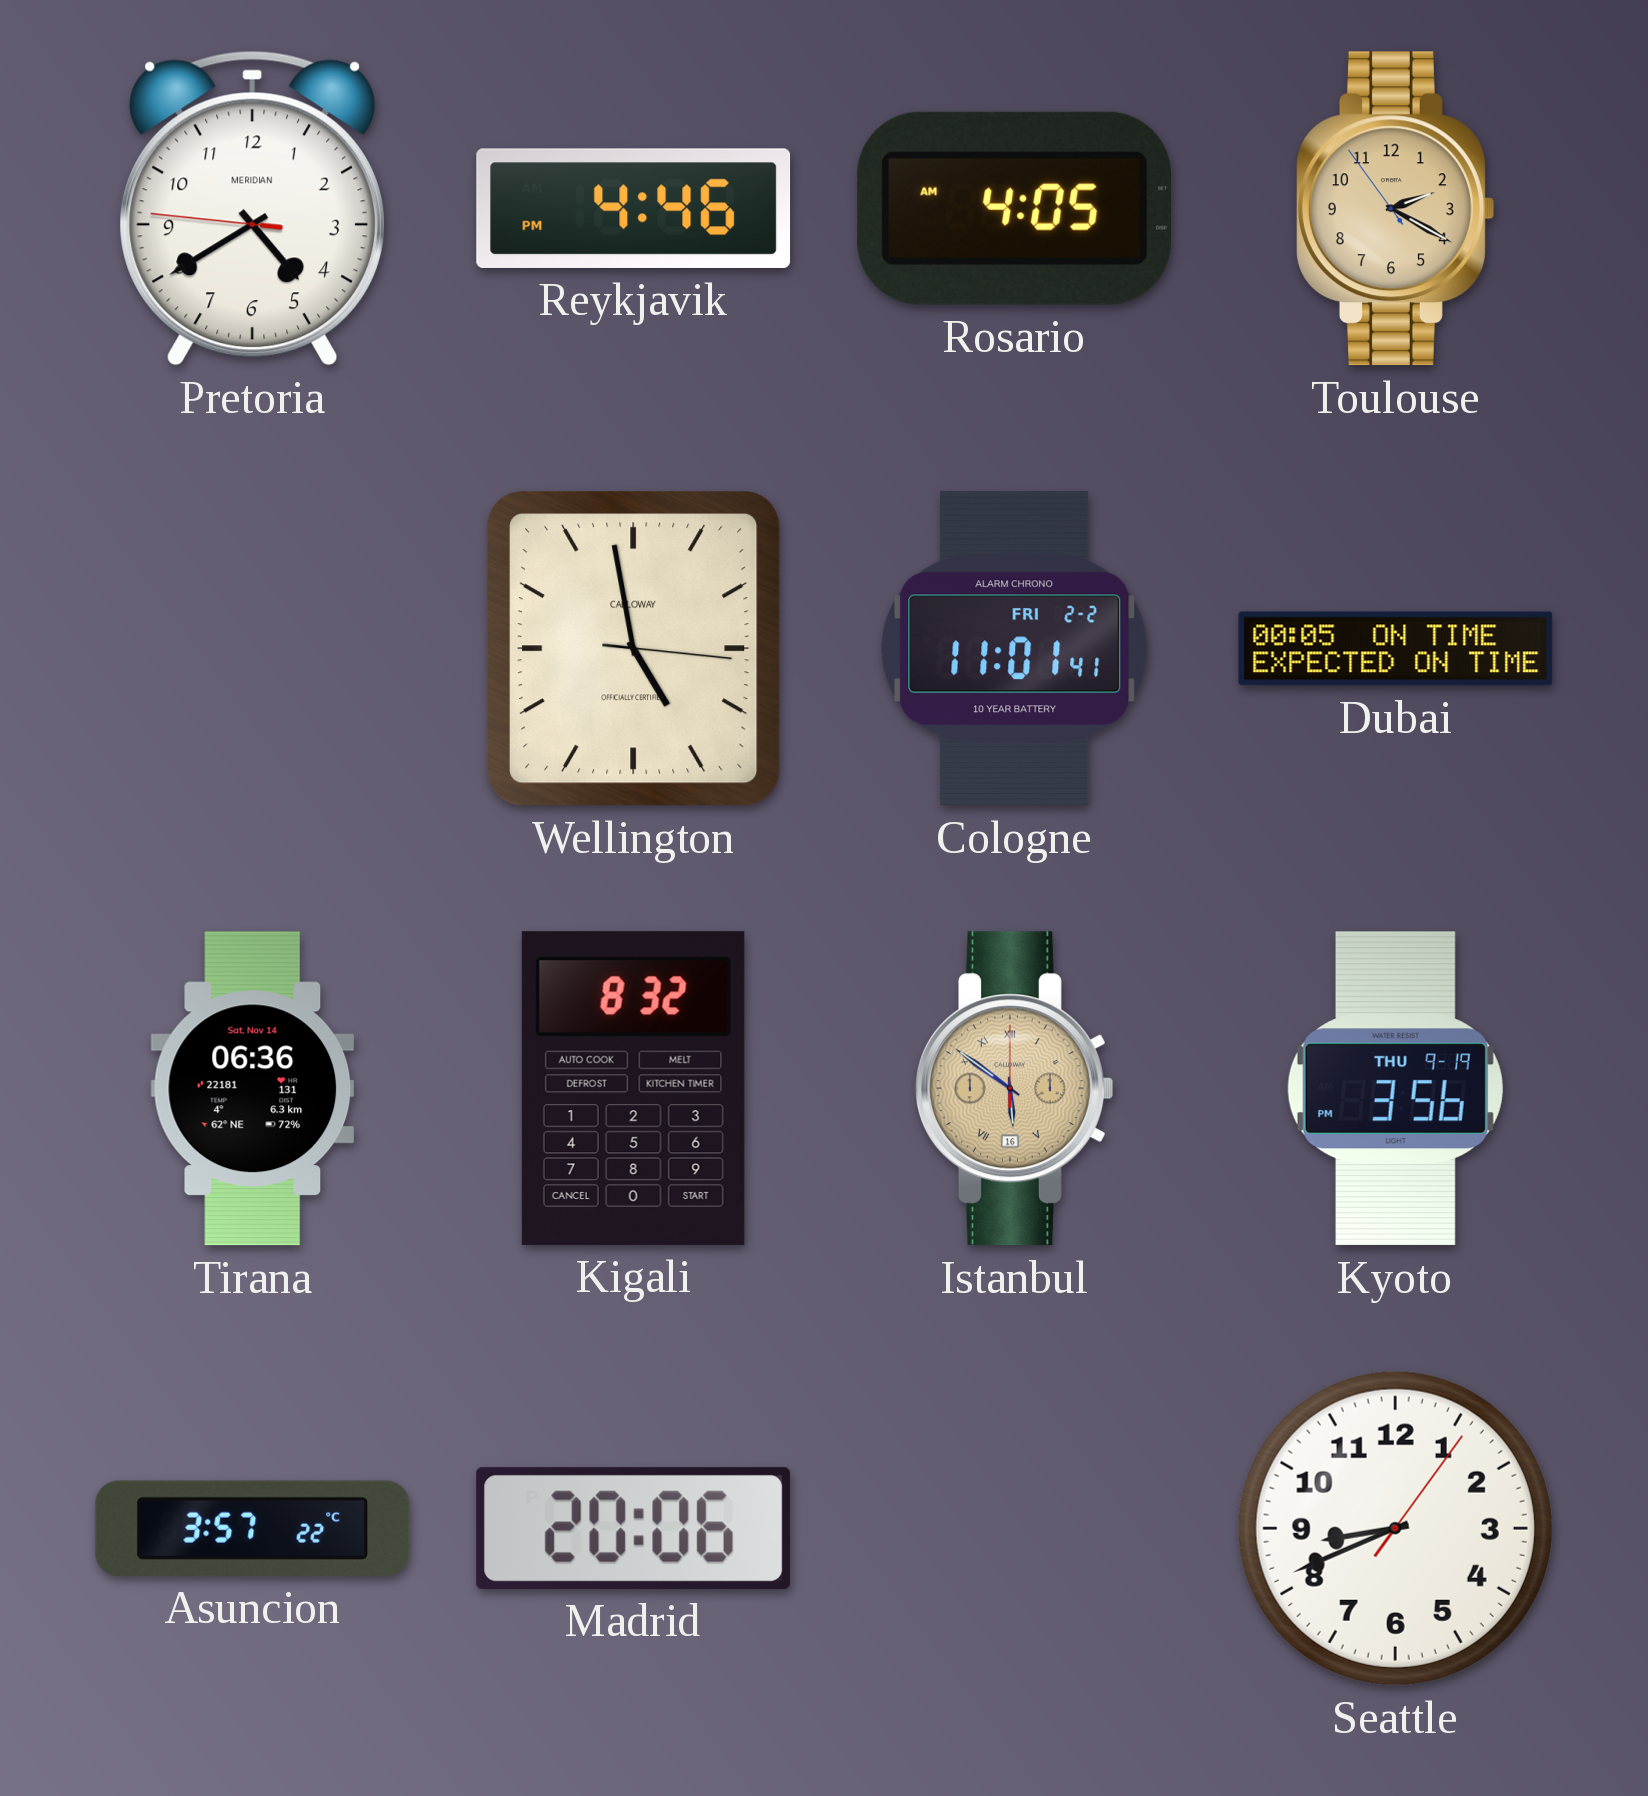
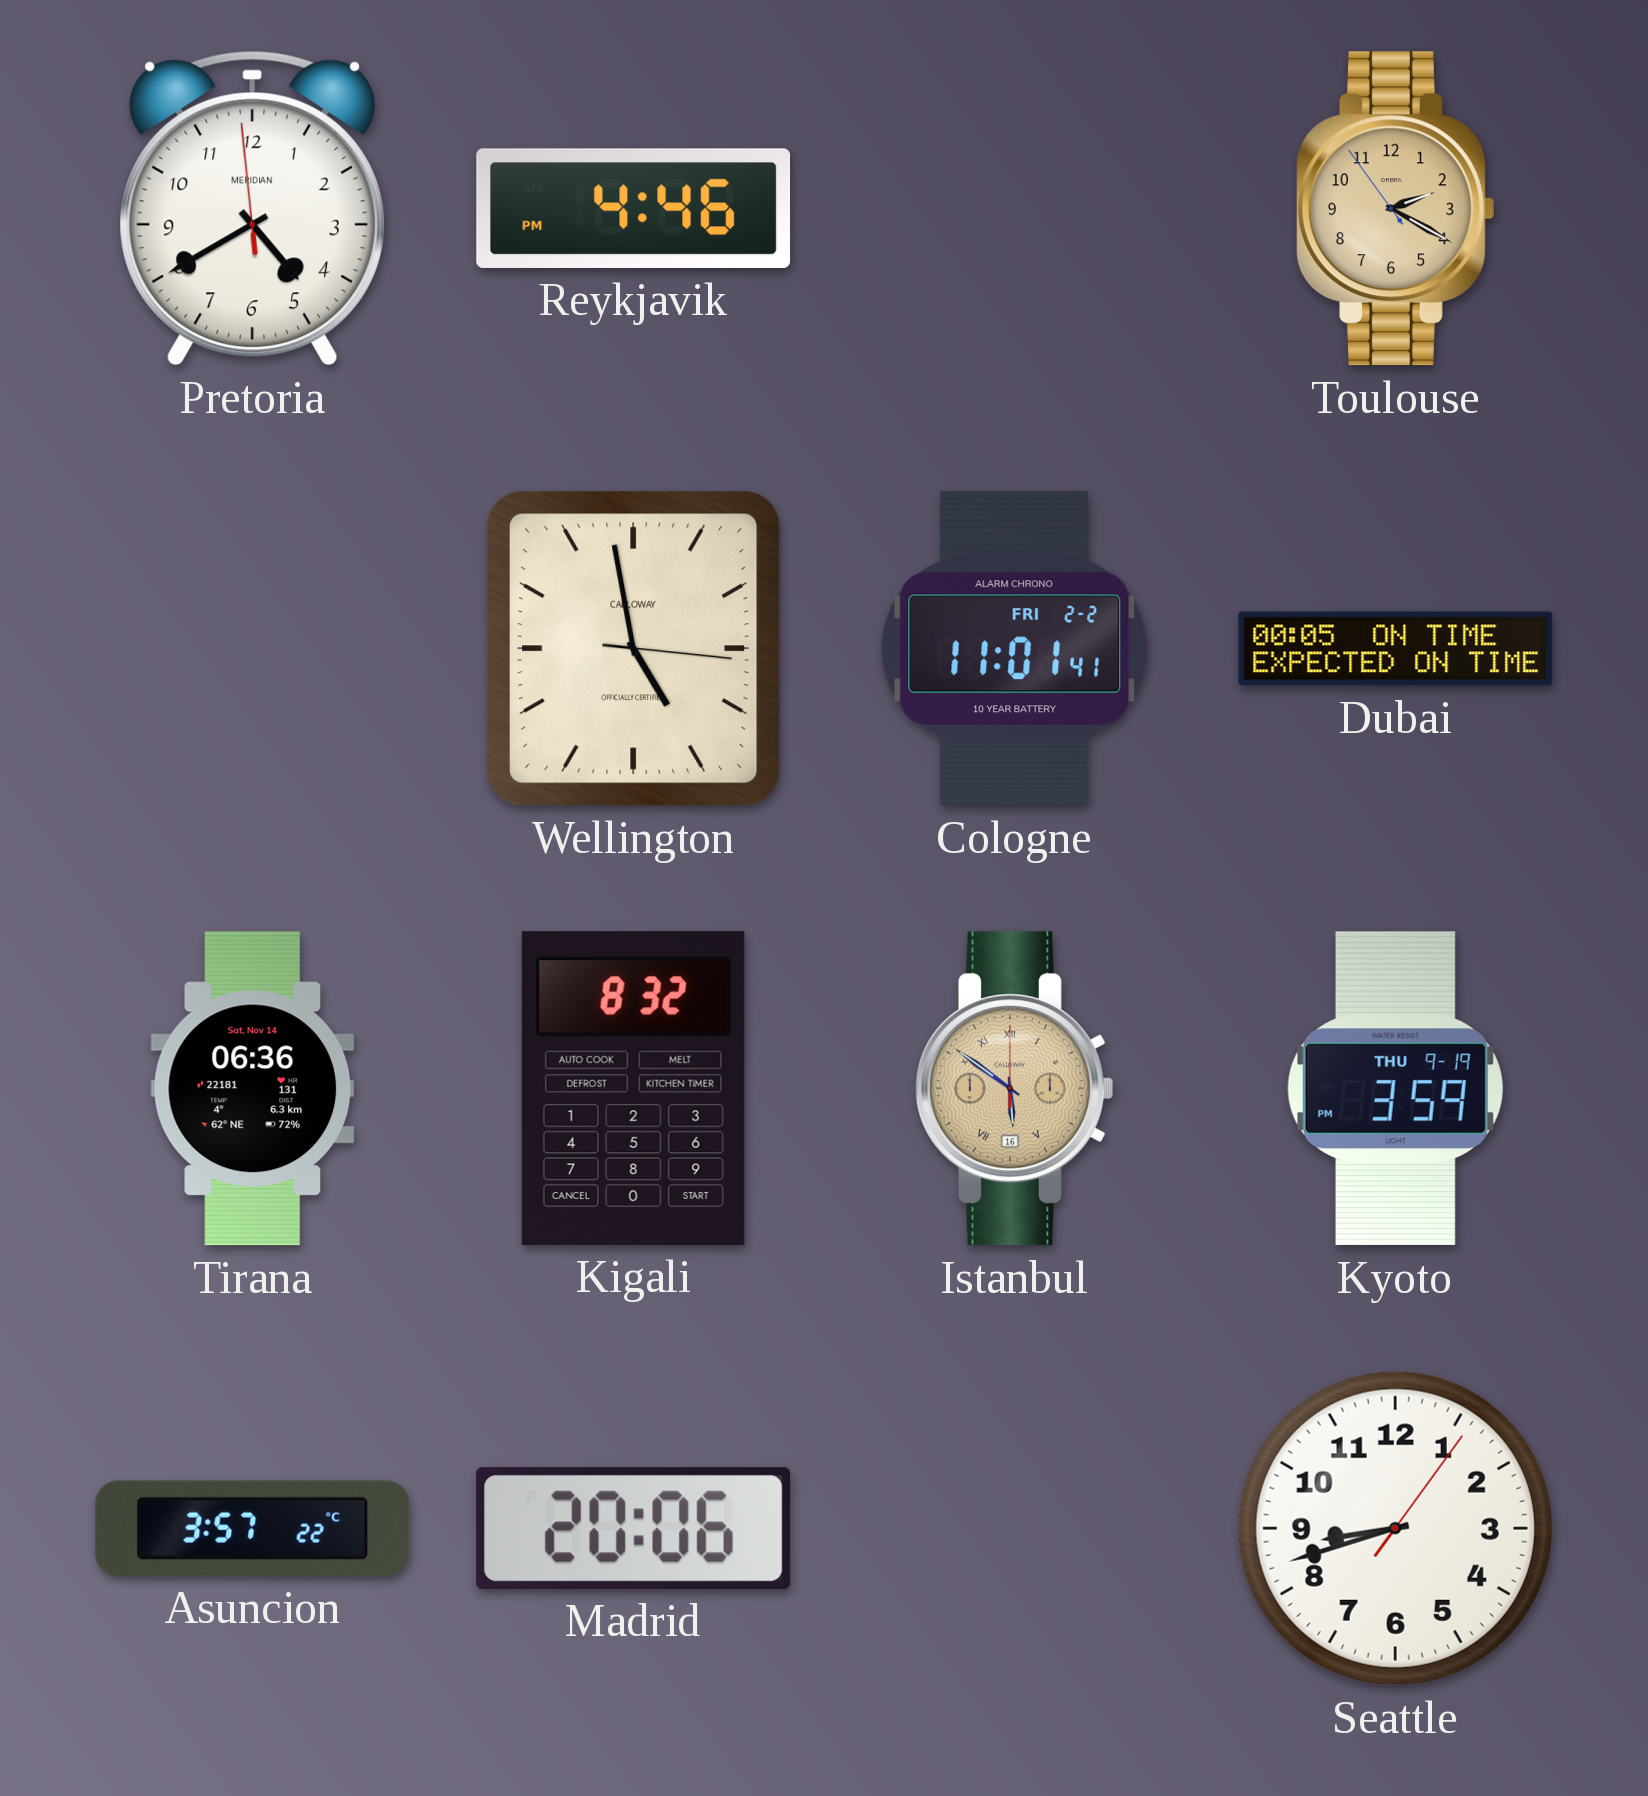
Pretoria: 4:39:46 -> 4:39:59 (252, 208)
Rosario: 4:05 -> none (1014, 208)
Kyoto: 3:56 -> 3:59 (1395, 1089)
Seattle: 8:41 -> 8:42 (1395, 1528)
